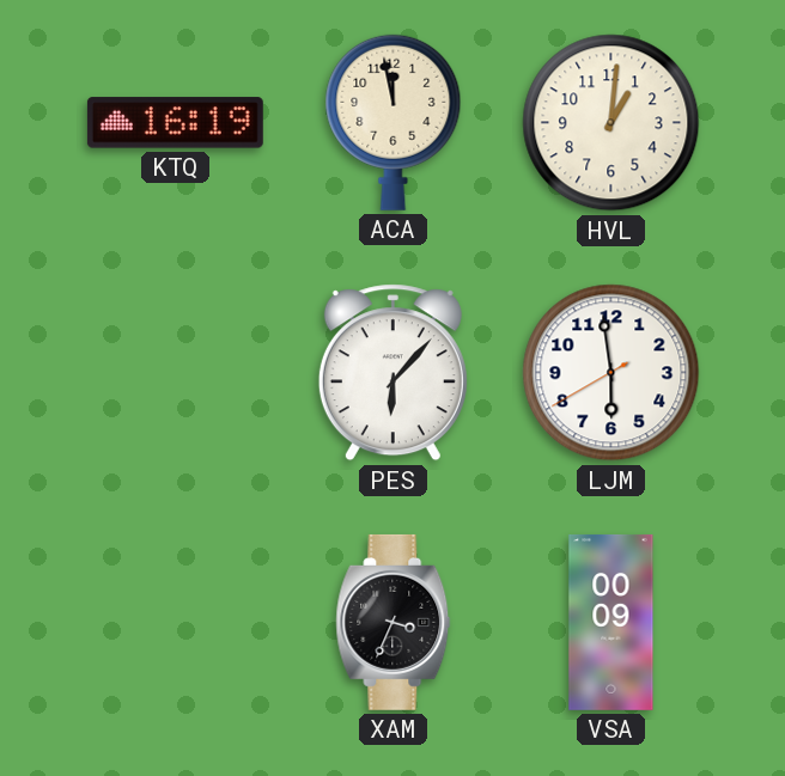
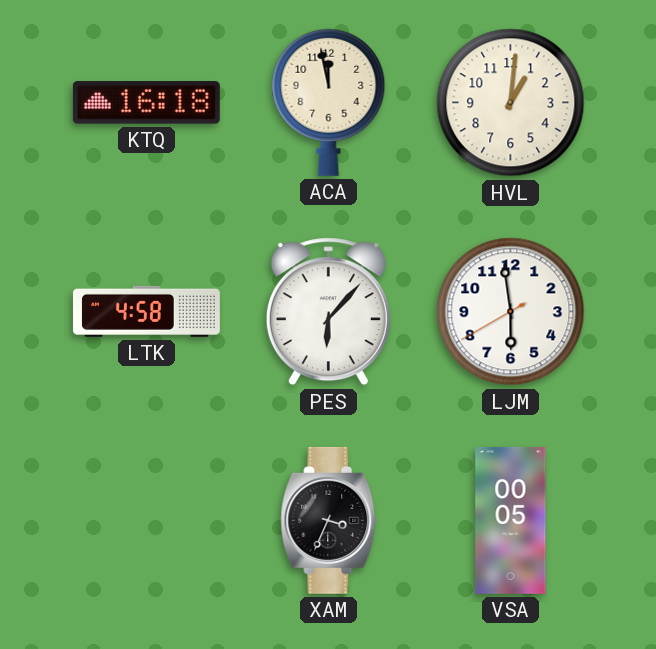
KTQ: 16:19 -> 16:18 (146, 103)
LTK: none -> 4:58 (146, 311)
VSA: 00:09 -> 00:05 (511, 520)
